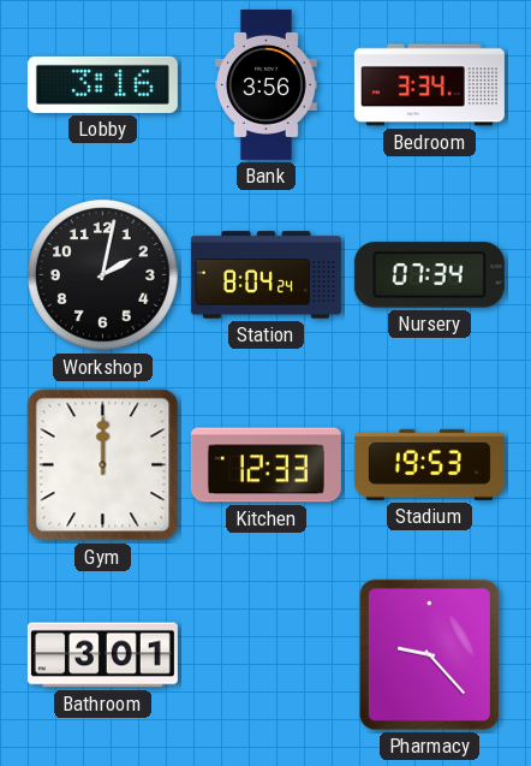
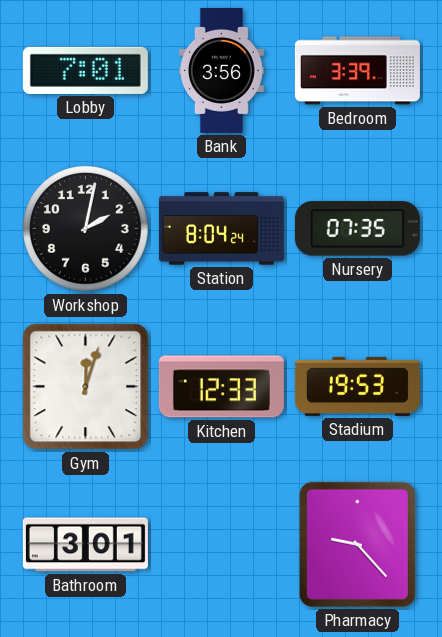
Lobby: 3:16 -> 7:01 (85, 70)
Bedroom: 3:34 -> 3:39 (357, 71)
Nursery: 07:34 -> 07:35 (357, 229)
Gym: 12:00 -> 12:03 (86, 387)
